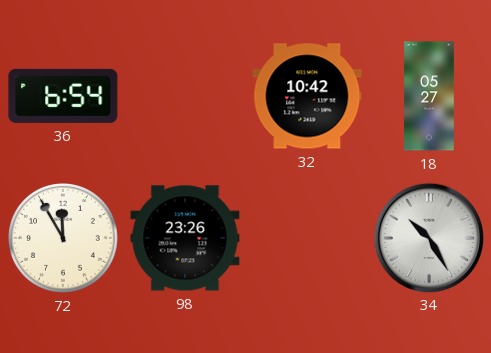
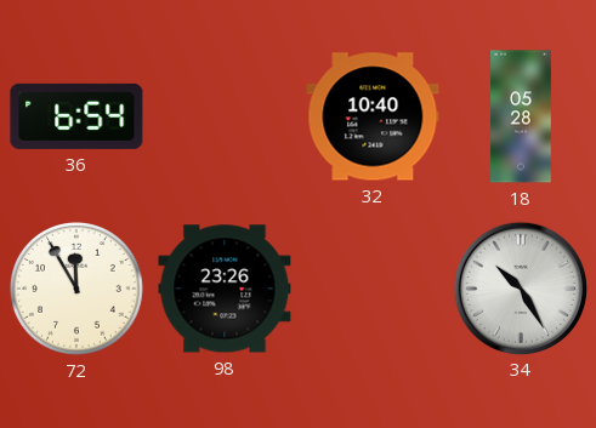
32: 10:42 -> 10:40 (373, 116)
18: 05:27 -> 05:28 (521, 116)
